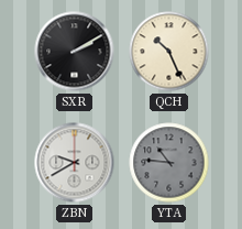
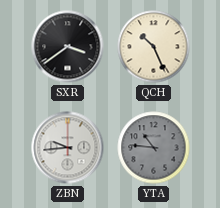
SXR: 2:10 -> 3:39 (68, 47)
ZBN: 9:40 -> 9:44 (68, 148)
